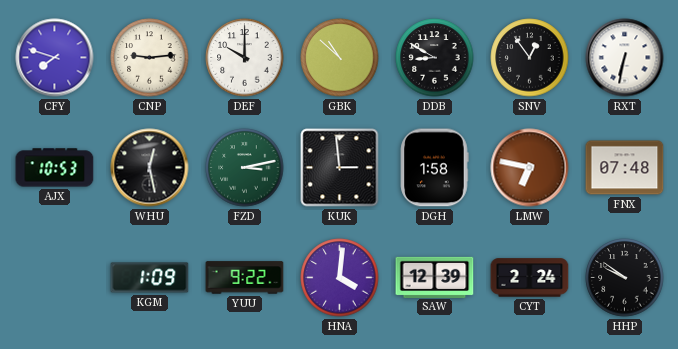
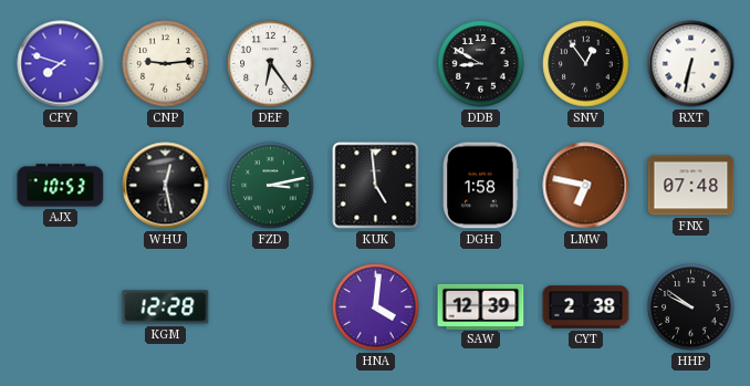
DEF: 10:00 -> 6:24 (271, 64)
GBK: 10:52 -> none (340, 58)
KUK: 2:59 -> 4:59 (376, 186)
KGM: 1:09 -> 12:28 (166, 307)
YUU: 9:22 -> none (245, 278)
CYT: 2:24 -> 2:38 (586, 307)
